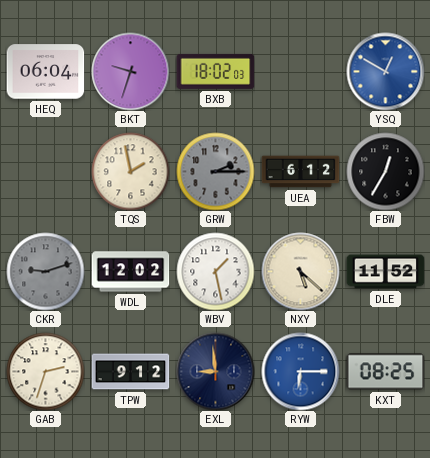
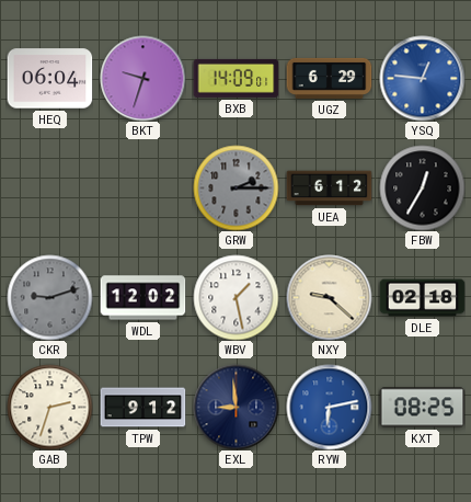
BXB: 18:02 -> 14:09 (235, 78)
UGZ: none -> 6:29 (329, 78)
YSQ: 12:50 -> 12:46 (422, 78)
TQS: 1:58 -> none (130, 171)
NXY: 5:22 -> 9:22 (329, 297)
DLE: 11:52 -> 02:18 (422, 298)
RYW: 6:15 -> 6:13 (329, 407)
